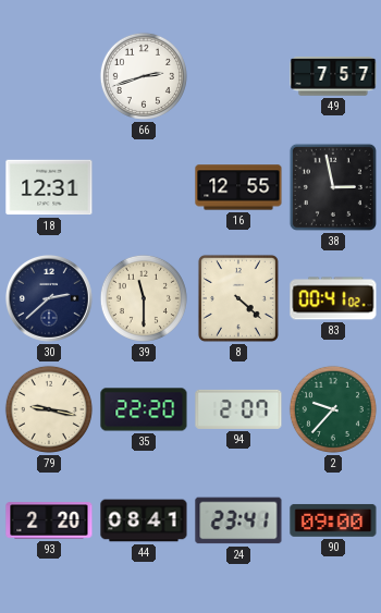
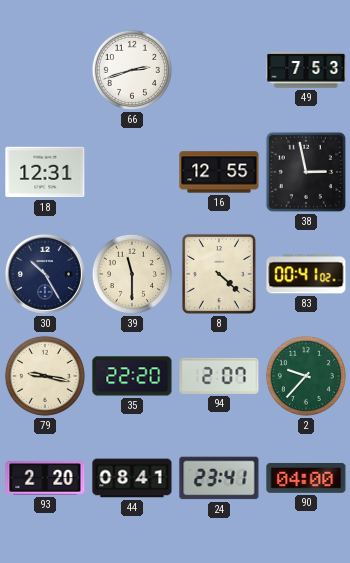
49: 7:57 -> 7:53 (306, 70)
30: 2:38 -> 10:25 (45, 274)
90: 09:00 -> 04:00 (306, 478)
